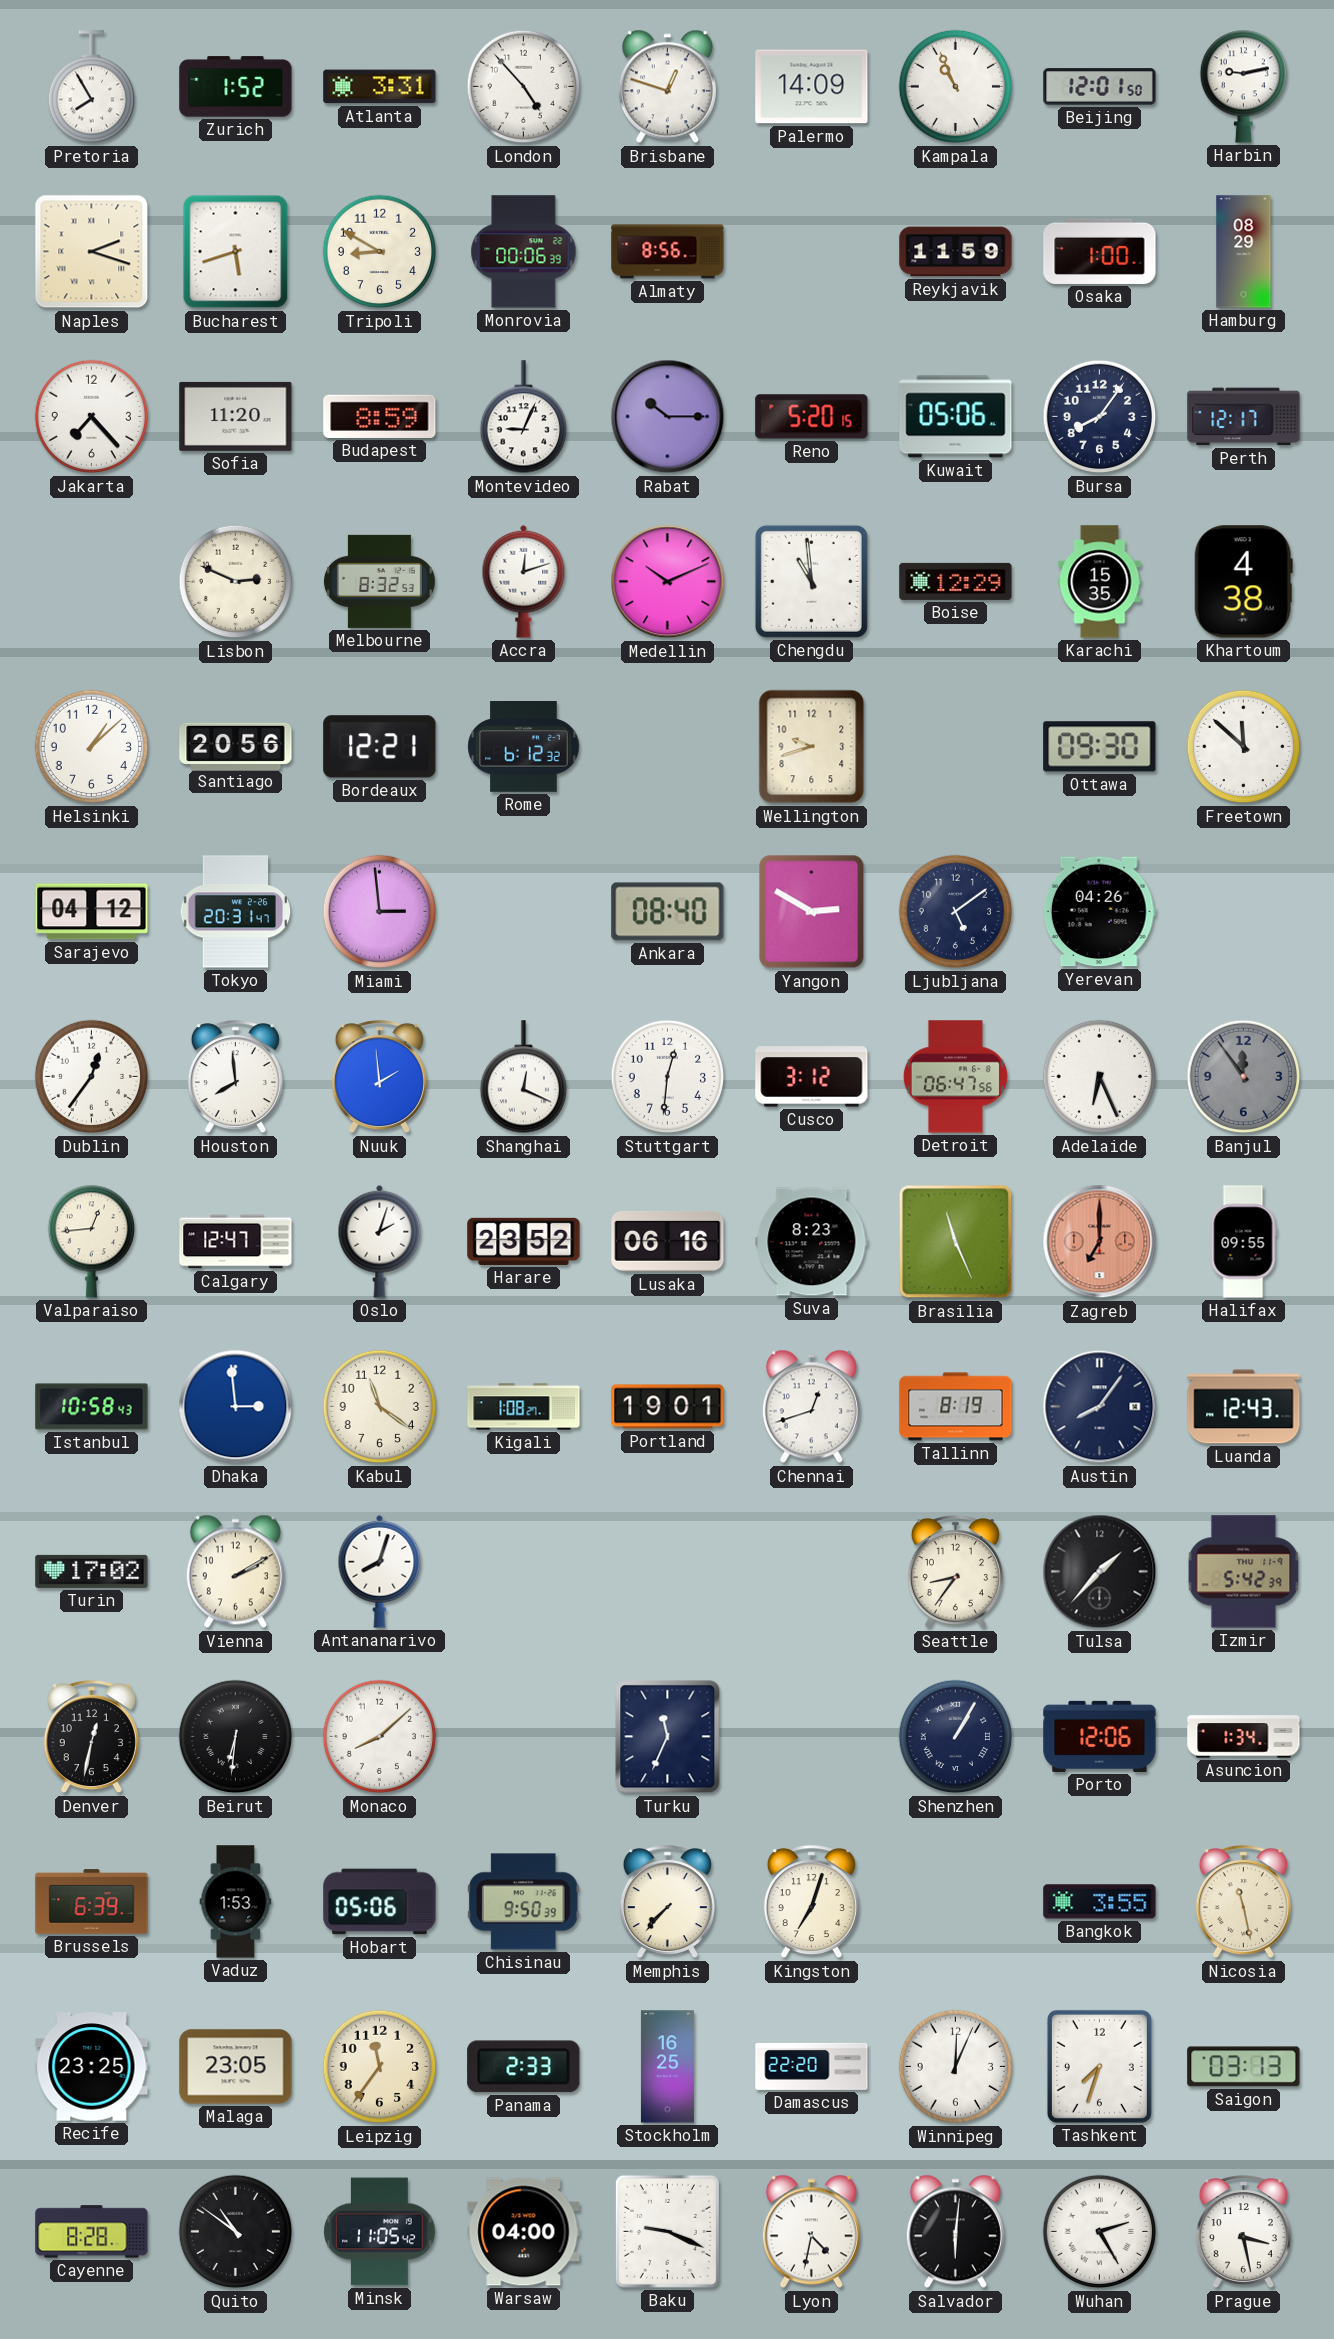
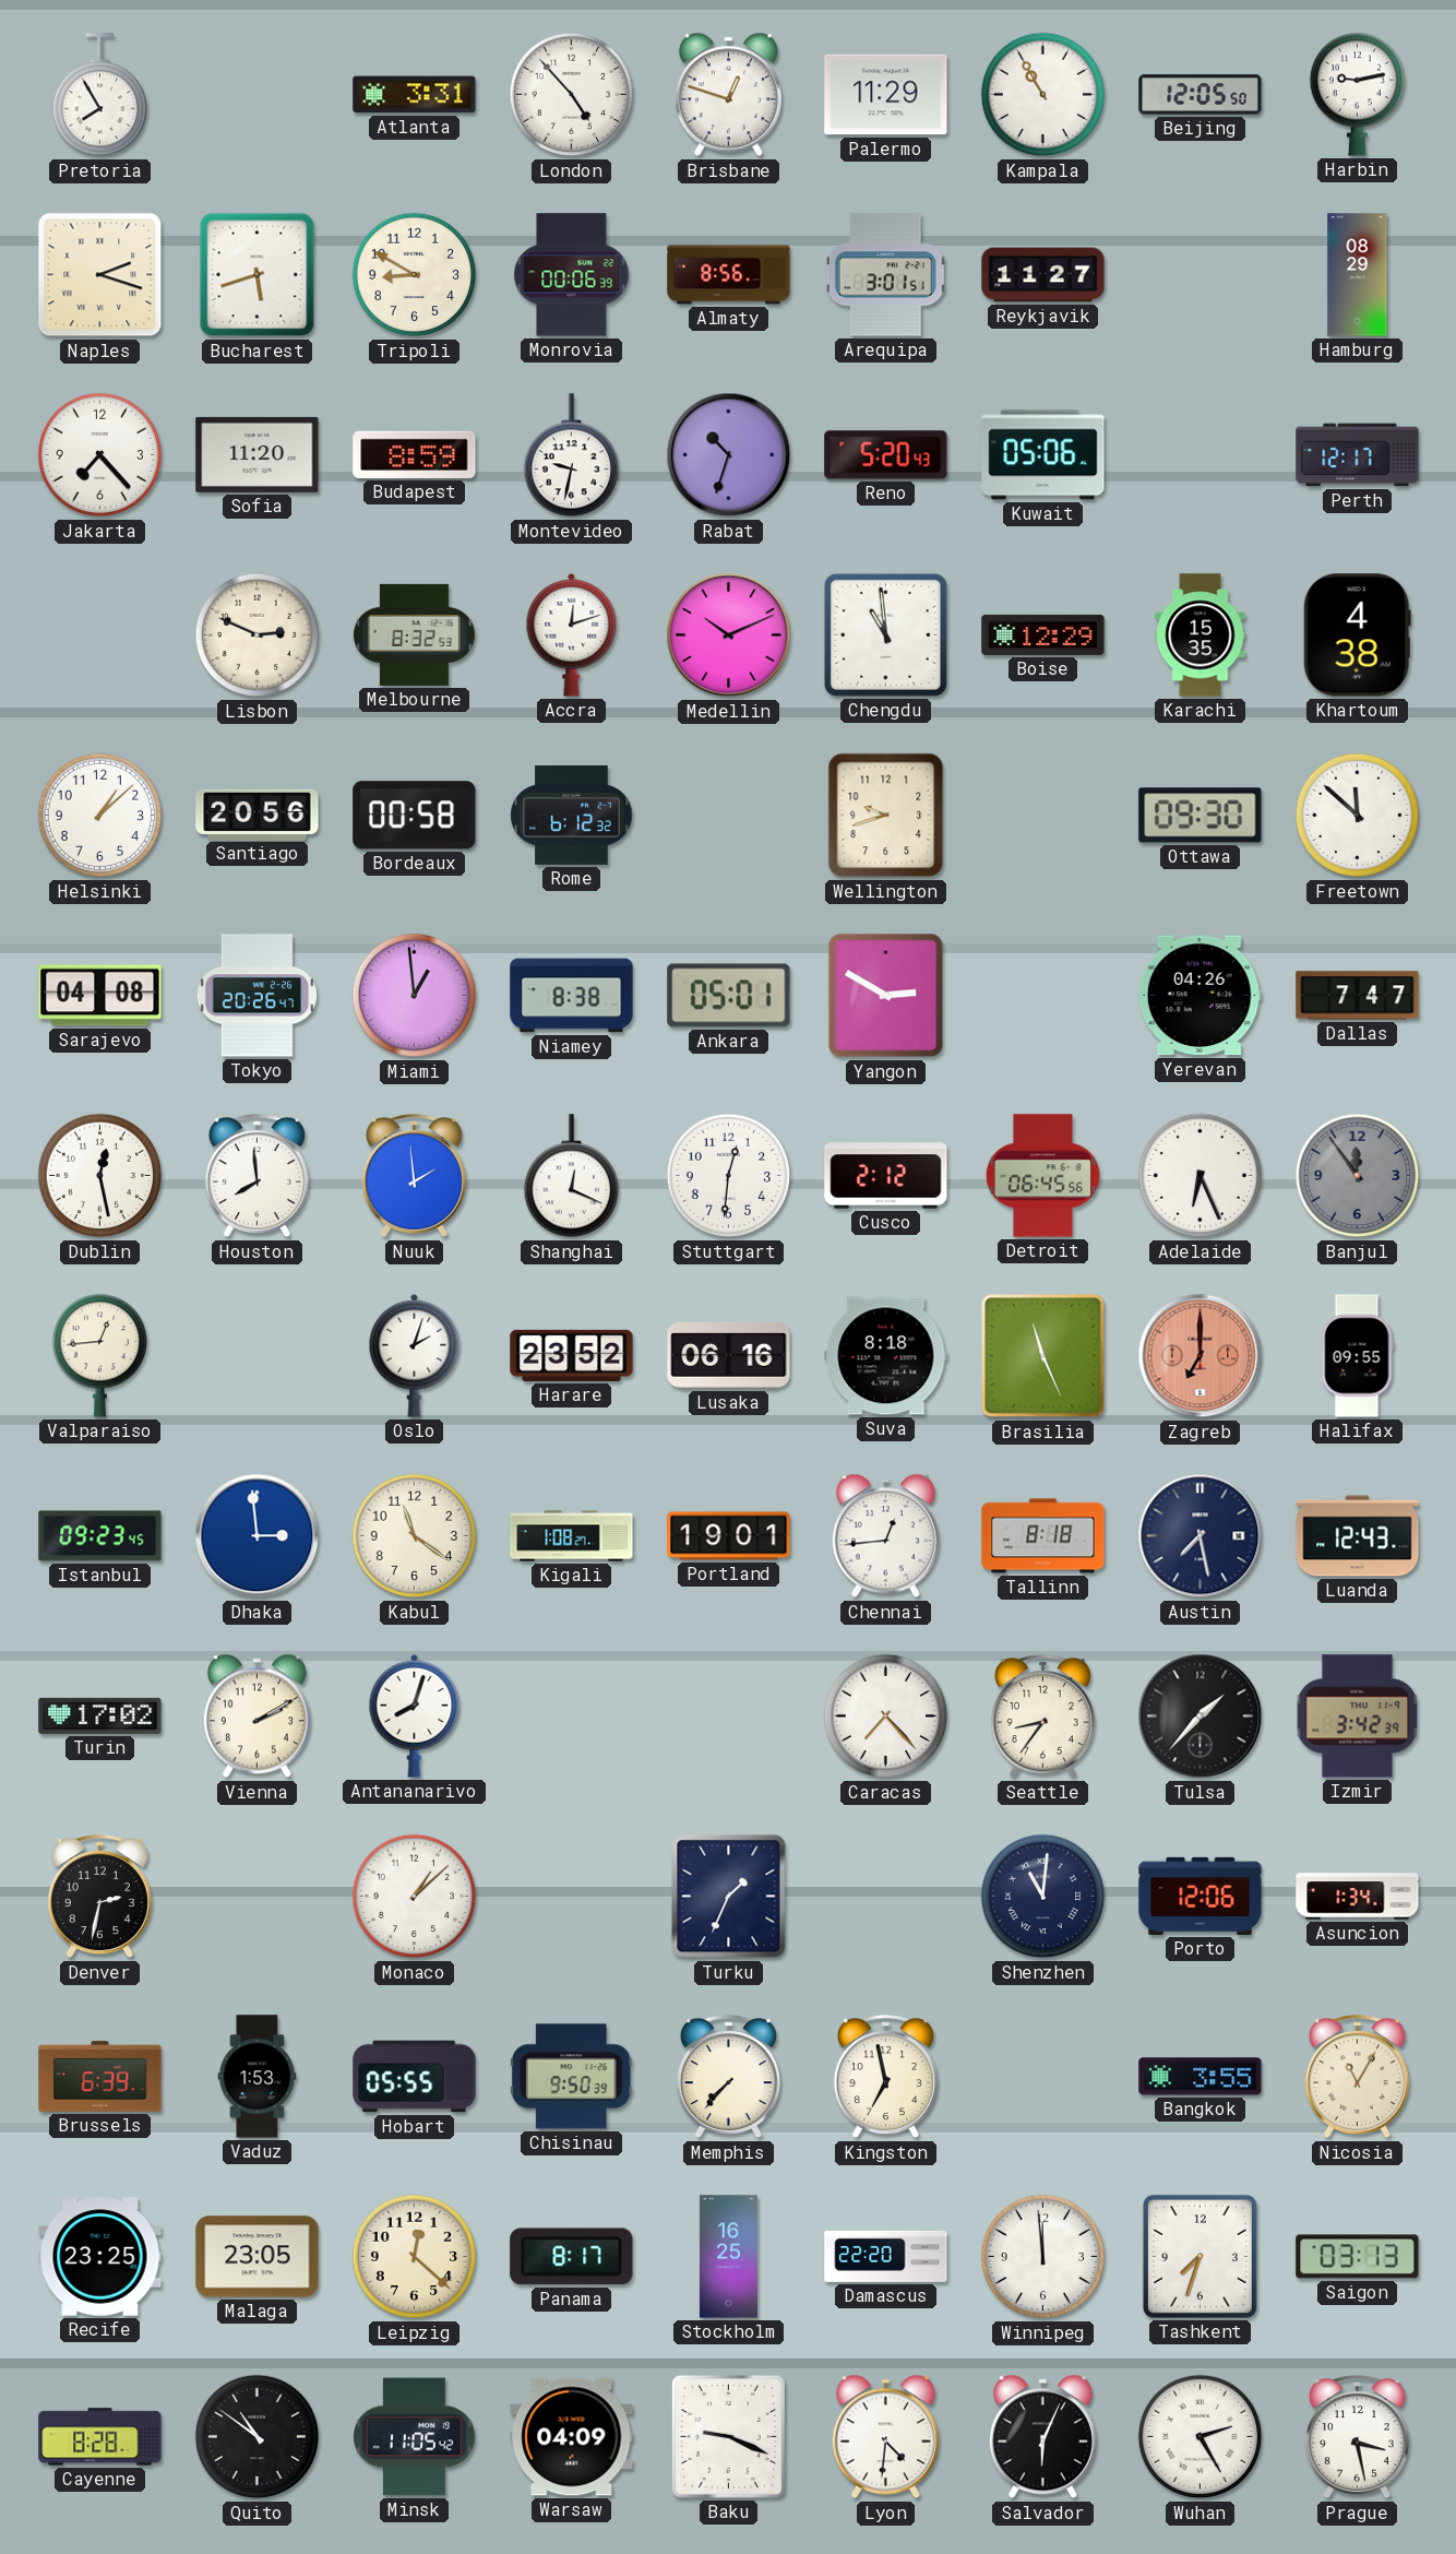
Zurich: 1:52 -> none (236, 87)
Palermo: 14:09 -> 11:29 (886, 95)
Kampala: 10:56 -> 10:55 (1043, 95)
Beijing: 12:01 -> 12:05 (1201, 95)
Arequipa: none -> 3:01 (886, 275)
Reykjavik: 11:59 -> 11:27 (1043, 275)
Osaka: 1:00 -> none (1100, 251)
Montevideo: 9:04 -> 9:32 (571, 455)
Rabat: 10:15 -> 10:33 (729, 455)
Reno: 5:20:15 -> 5:20:43 (886, 455)
Bursa: 8:06 -> none (1100, 417)
Bordeaux: 12:21 -> 00:58 (415, 816)
Sarajevo: 04:12 -> 04:08 (100, 996)
Tokyo: 20:31 -> 20:26 (258, 996)
Miami: 2:59 -> 12:59 (415, 996)
Niamey: none -> 8:38 (572, 996)
Ankara: 08:40 -> 05:01 (729, 996)
Ljubljana: 5:09 -> none (956, 912)
Dallas: none -> 7:47 (1358, 996)
Dublin: 12:36 -> 12:28 (100, 1176)
Cusco: 3:12 -> 2:12 (886, 1176)
Detroit: 06:47 -> 06:45 (1042, 1176)
Calgary: 12:47 -> none (236, 1242)
Suva: 8:23 -> 8:18 (886, 1356)
Istanbul: 10:58 -> 09:23 (100, 1536)
Chennai: 12:42 -> 12:44 (885, 1536)
Tallinn: 8:19 -> 8:18 (1043, 1536)
Austin: 8:06 -> 7:28 (1201, 1536)
Caracas: none -> 7:23 (886, 1716)
Izmir: 5:42 -> 3:42 (1358, 1716)
Denver: 12:32 -> 2:32 (99, 1897)
Beirut: 6:31 -> none (236, 1737)
Monaco: 8:08 -> 1:08 (415, 1897)
Turku: 11:34 -> 1:34 (729, 1897)
Shenzhen: 1:05 -> 11:01 (1043, 1897)
Hobart: 05:06 -> 05:55 (415, 2077)
Kingston: 7:03 -> 6:58 (885, 2077)
Nicosia: 11:28 -> 11:05 (1357, 2077)
Leipzig: 11:36 -> 12:22 (415, 2257)
Panama: 2:33 -> 8:17 (572, 2257)
Winnipeg: 12:04 -> 11:59 (1043, 2257)
Warsaw: 04:00 -> 04:09 (572, 2437)
Lyon: 4:32 -> 4:31 (885, 2437)
Salvador: 6:01 -> 6:04 (1042, 2437)
